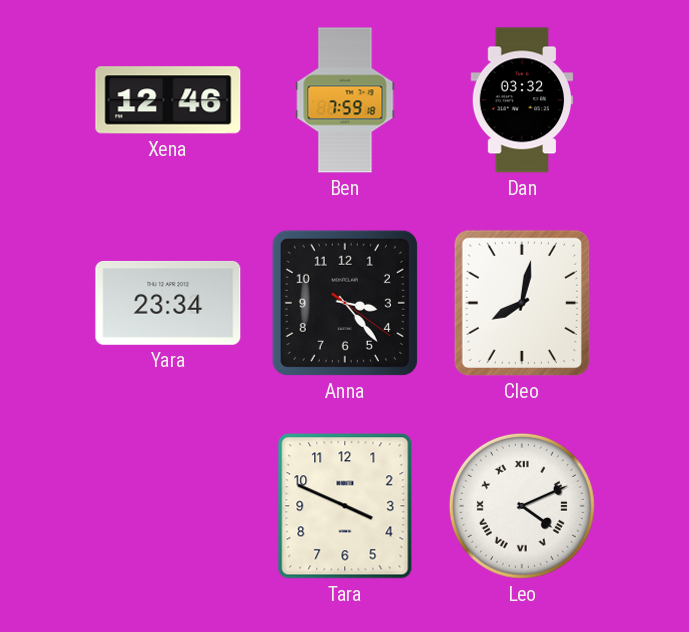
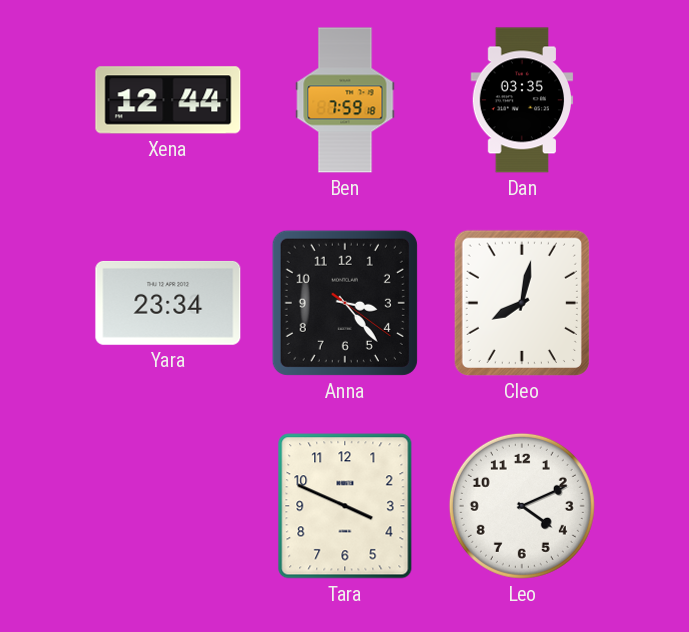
Xena: 12:46 -> 12:44 (168, 100)
Dan: 03:32 -> 03:35 (522, 100)
Leo numerals: Roman -> Arabic (522, 506)
